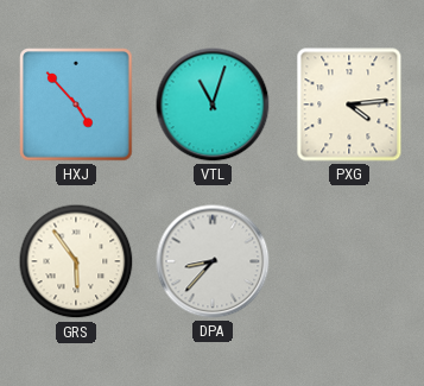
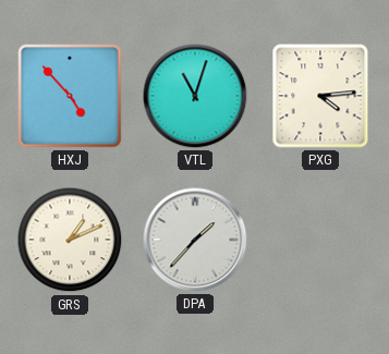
GRS: 5:54 -> 1:11 (70, 240)
DPA: 8:37 -> 1:37 (195, 240)
